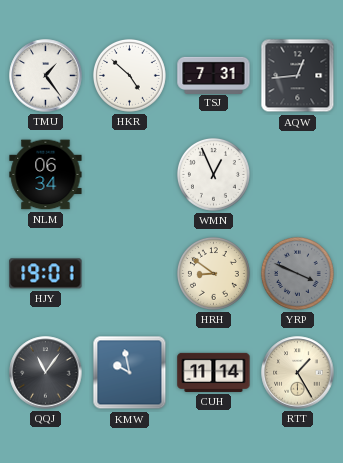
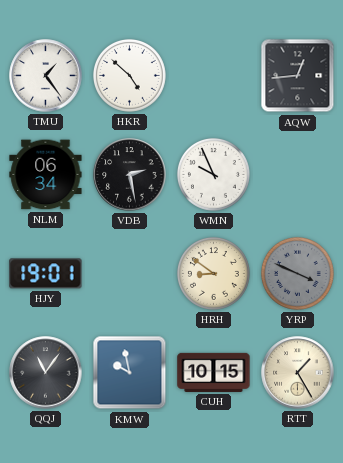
TSJ: 7:31 -> none (214, 75)
VDB: none -> 2:28 (130, 175)
WMN: 12:56 -> 9:56 (213, 174)
CUH: 11:14 -> 10:15 (214, 372)
